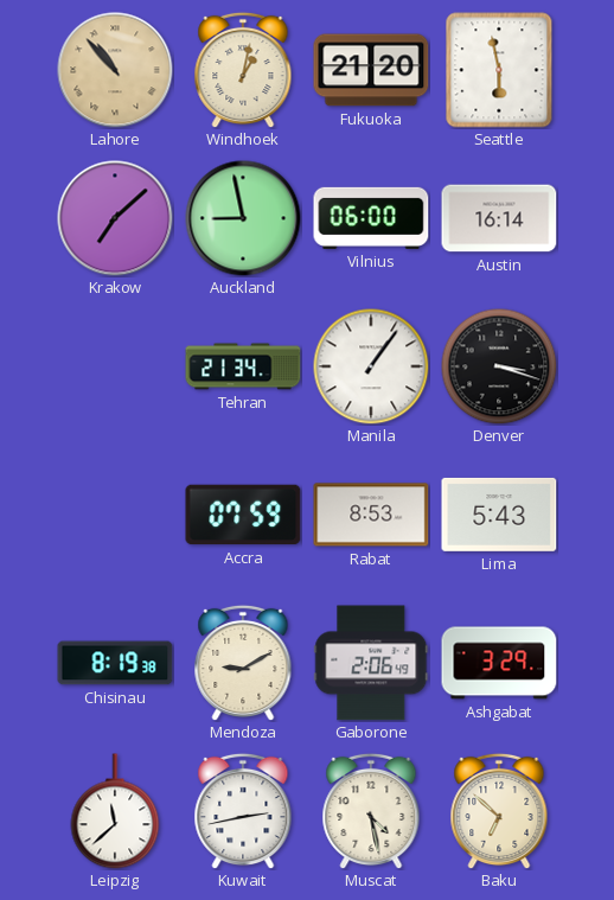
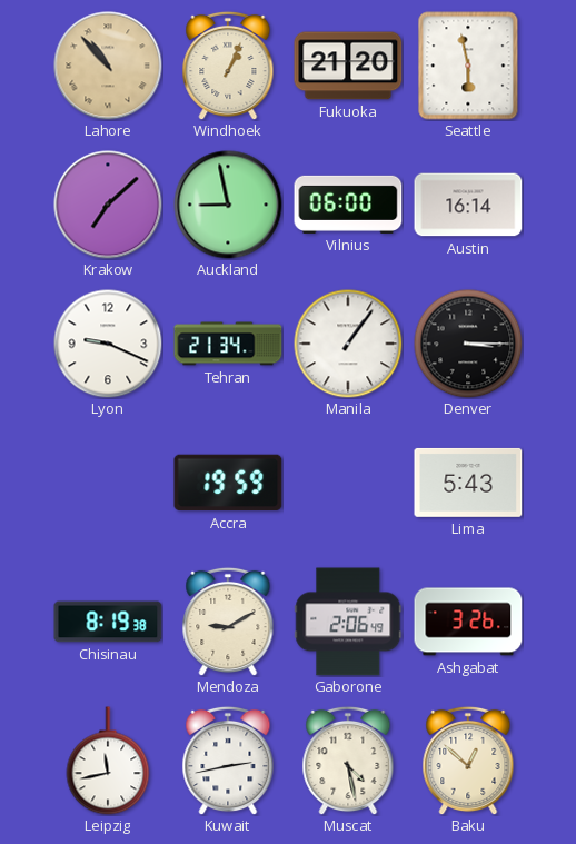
Windhoek: 1:02 -> 1:04 (228, 66)
Lyon: none -> 9:19 (108, 344)
Denver: 3:18 -> 3:15 (468, 344)
Accra: 07:59 -> 19:59 (228, 483)
Rabat: 8:53 -> none (371, 515)
Ashgabat: 3:29 -> 3:26 (468, 622)
Leipzig: 11:38 -> 11:43 (108, 761)
Baku: 6:52 -> 12:52 (468, 761)
